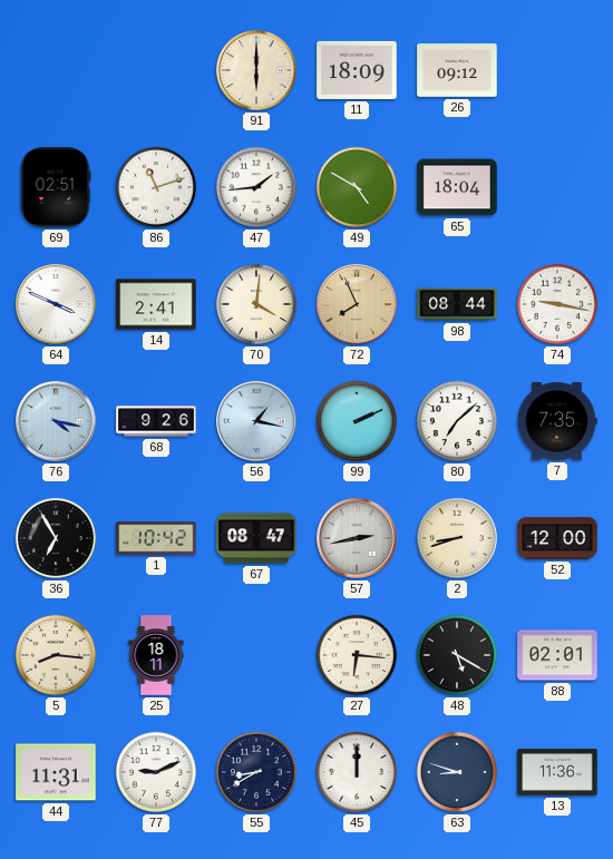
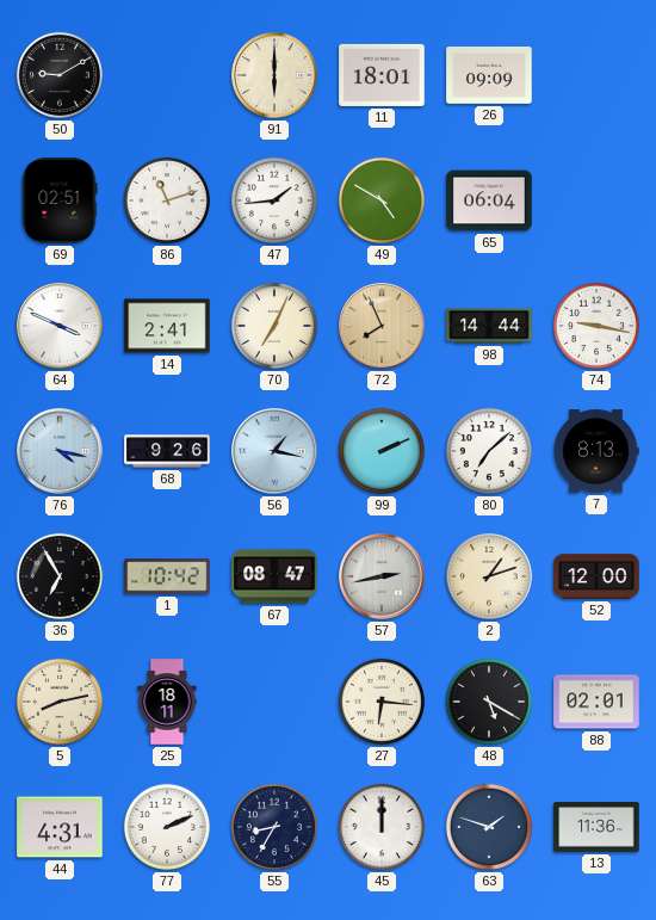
50: none -> 9:10 (60, 75)
11: 18:09 -> 18:01 (382, 75)
26: 09:12 -> 09:09 (489, 76)
65: 18:04 -> 06:04 (489, 200)
70: 4:01 -> 7:04 (274, 326)
98: 08:44 -> 14:44 (489, 326)
7: 7:35 -> 8:13 (596, 451)
2: 8:42 -> 1:12 (489, 576)
5: 8:16 -> 8:13 (60, 702)
44: 11:31 -> 4:31 (60, 827)
77: 9:11 -> 2:11 (167, 827)
55: 8:40 -> 8:35 (274, 827)
63: 8:48 -> 1:48 (489, 827)
